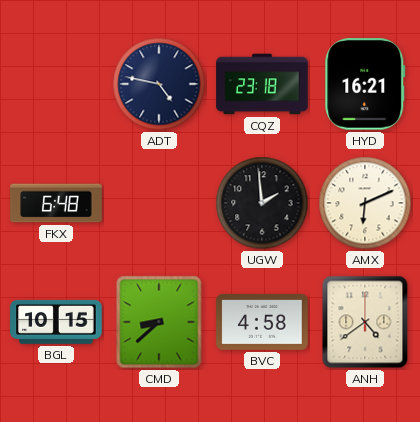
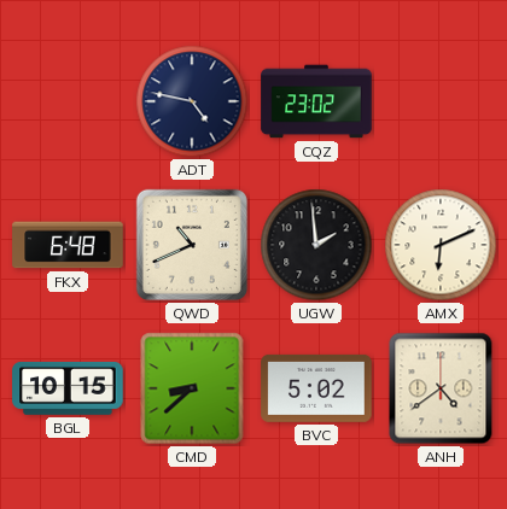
CQZ: 23:18 -> 23:02 (316, 101)
HYD: 16:21 -> none (365, 84)
QWD: none -> 10:41 (192, 245)
BVC: 4:58 -> 5:02 (316, 388)
